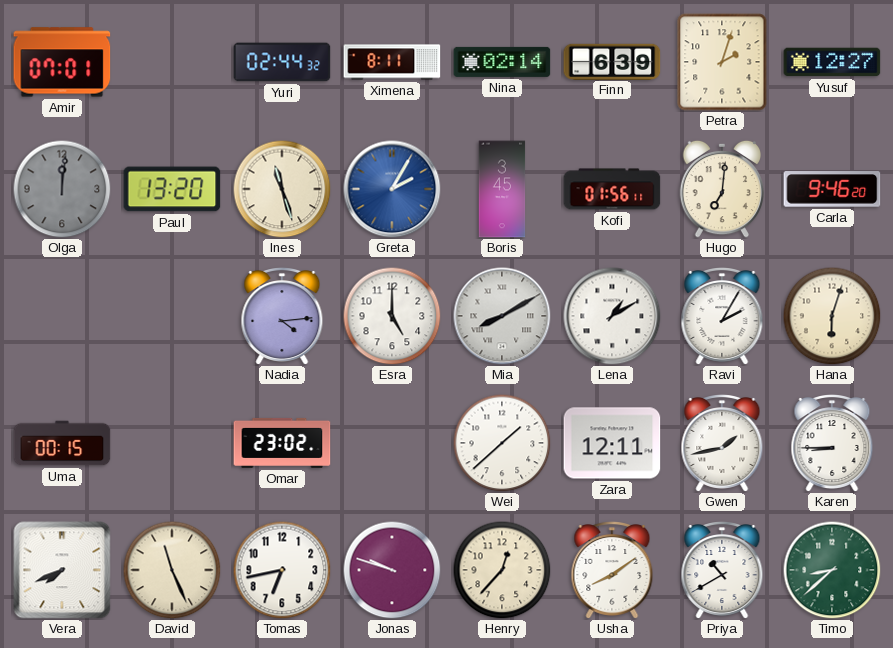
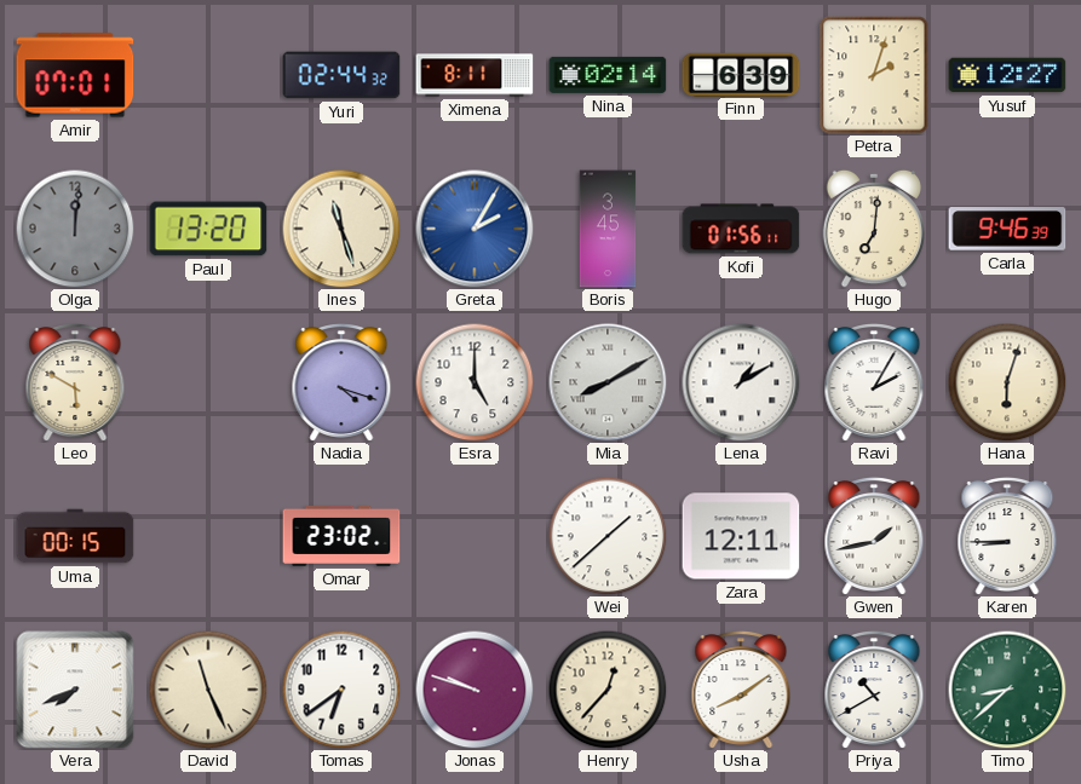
Carla: 9:46:20 -> 9:46:39 (1007, 229)
Leo: none -> 5:50 (75, 384)
Nadia: 4:14 -> 4:18 (341, 384)
Tomas: 6:43 -> 6:39 (341, 690)
